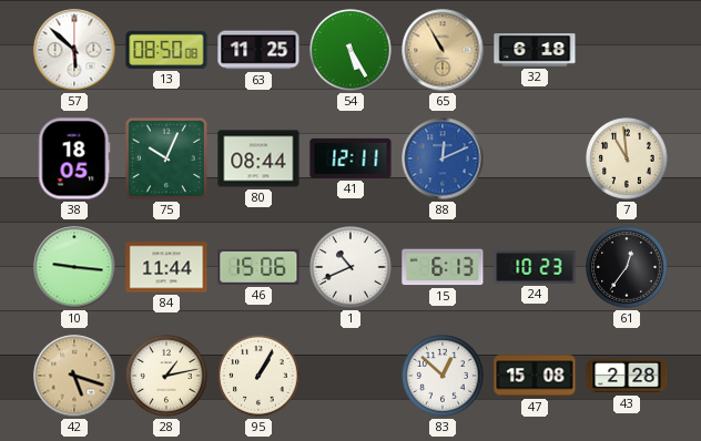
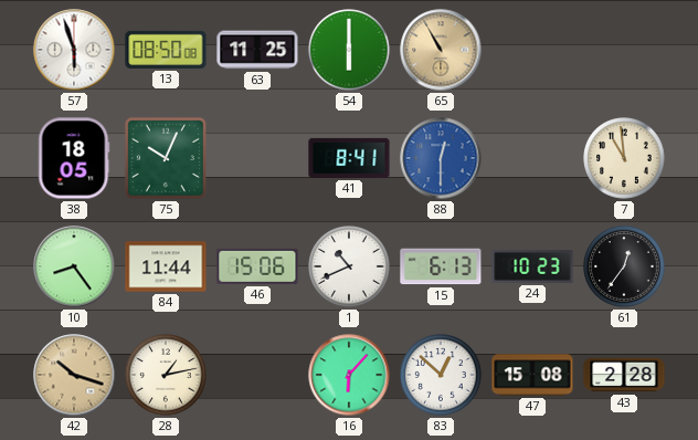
57: 5:52 -> 5:57 (74, 50)
54: 5:25 -> 6:00 (349, 50)
32: 6:18 -> none (535, 50)
80: 08:44 -> none (258, 158)
41: 12:11 -> 8:41 (349, 158)
88: 12:11 -> 12:30 (441, 158)
10: 9:16 -> 8:24 (74, 266)
42: 5:18 -> 10:18 (74, 375)
95: 1:05 -> none (258, 376)
16: none -> 6:07 (349, 375)
